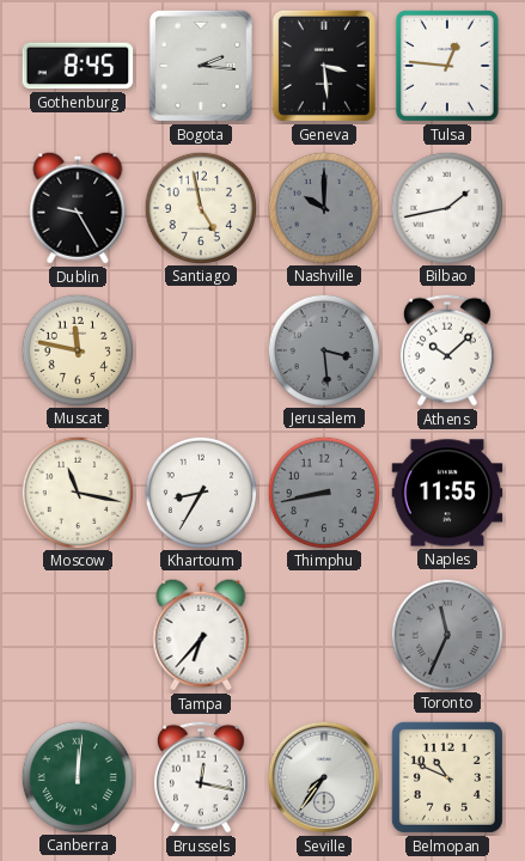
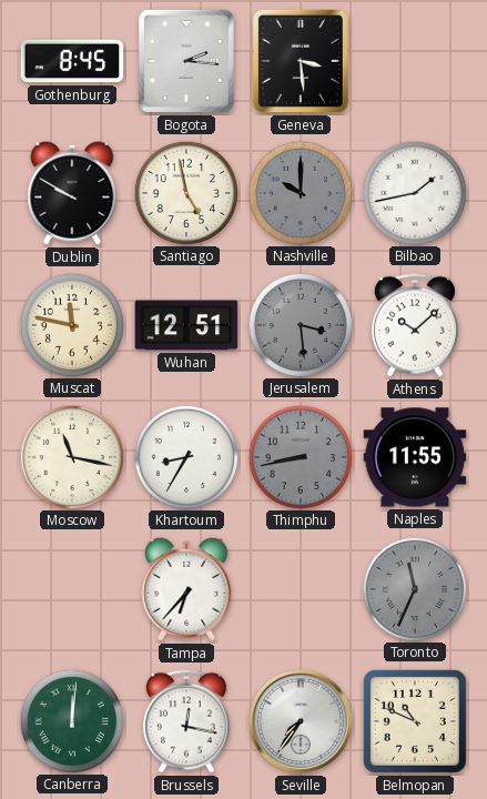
Tulsa: 12:46 -> none (447, 66)
Dublin: 9:25 -> 9:50 (72, 193)
Wuhan: none -> 12:51 (186, 325)
